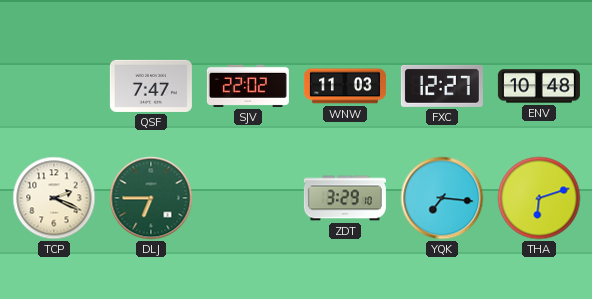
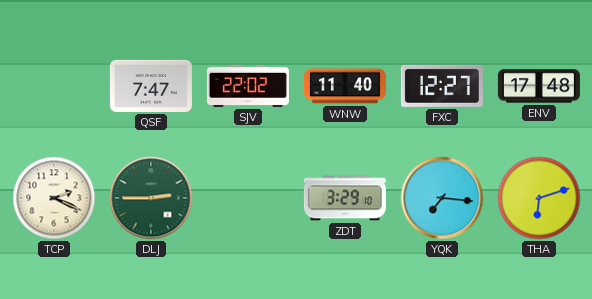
WNW: 11:03 -> 11:40 (345, 86)
ENV: 10:48 -> 17:48 (539, 86)
DLJ: 6:45 -> 2:45 (151, 198)
